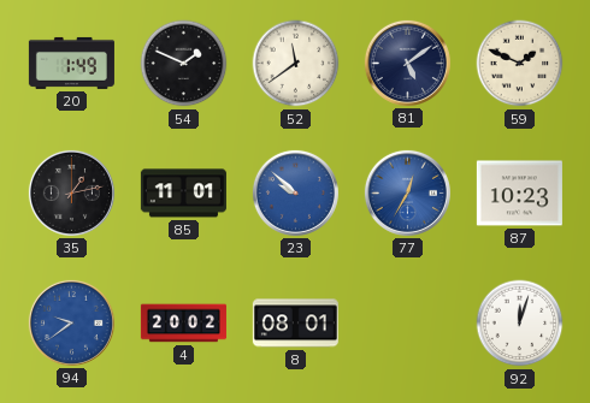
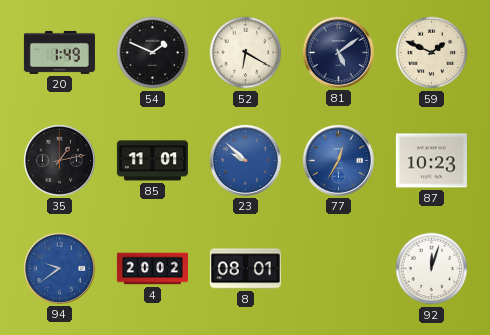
52: 11:39 -> 6:20 (246, 53)
